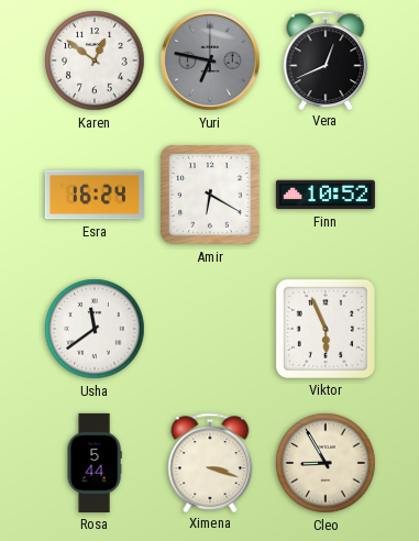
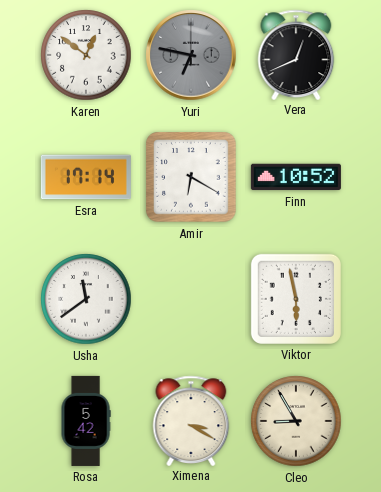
Esra: 16:24 -> 17:14 (86, 177)
Viktor: 5:56 -> 5:58 (296, 299)
Rosa: 5:44 -> 5:42 (86, 421)
Ximena: 3:18 -> 3:20 (191, 420)
